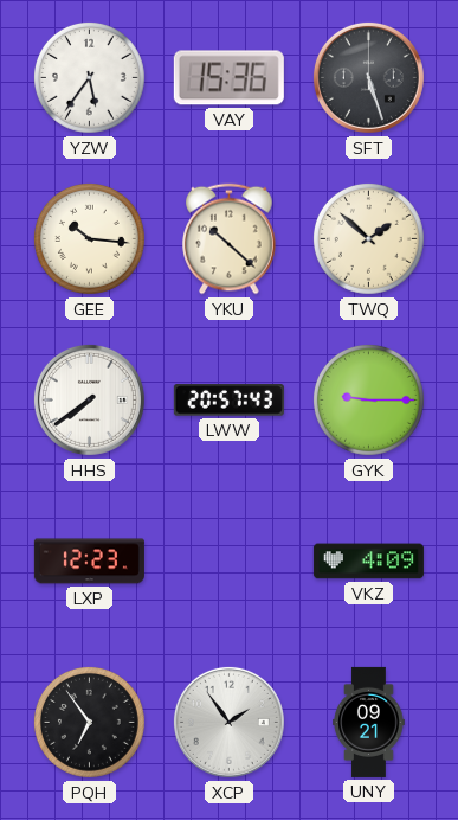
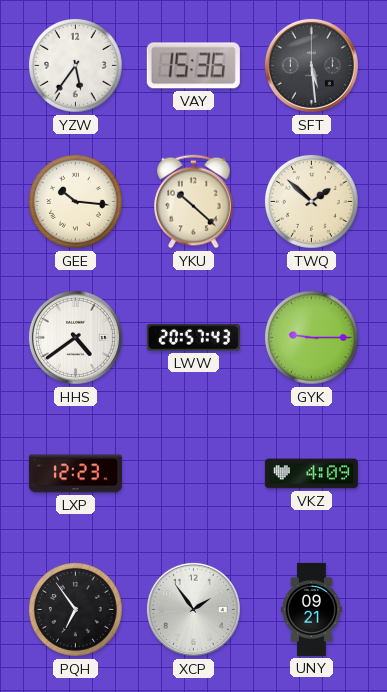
SFT: 5:27 -> 5:29 (311, 65)
HHS: 7:39 -> 4:39 (75, 337)
